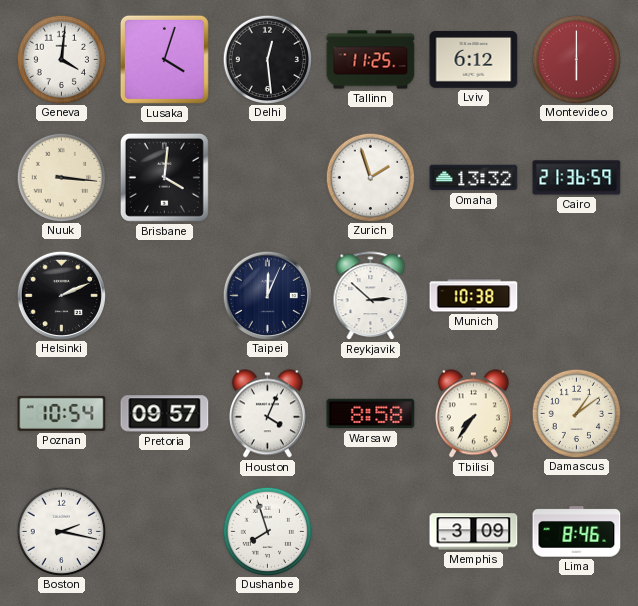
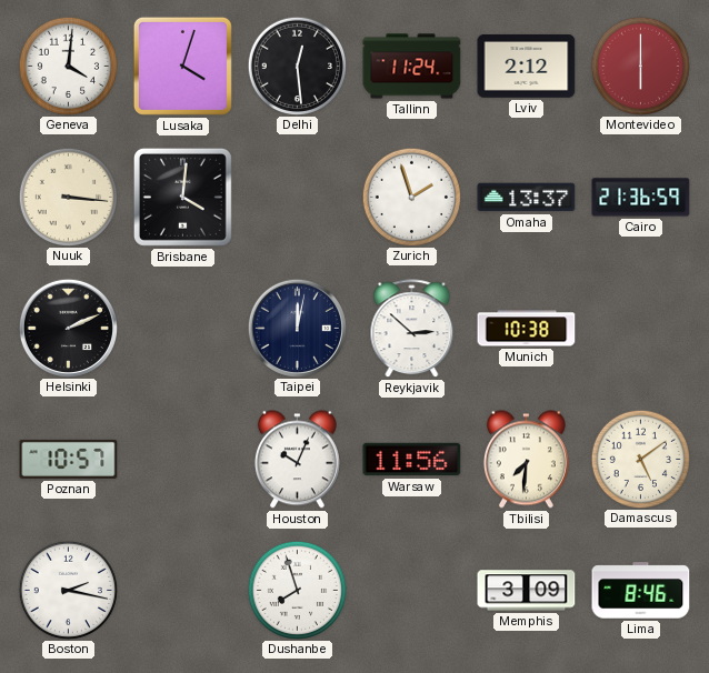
Tallinn: 11:25 -> 11:24 (412, 67)
Lviv: 6:12 -> 2:12 (527, 66)
Omaha: 13:32 -> 13:37 (527, 198)
Taipei: 12:04 -> 12:02 (297, 328)
Poznan: 10:54 -> 10:57 (69, 459)
Pretoria: 09:57 -> none (165, 414)
Houston: 4:04 -> 10:04 (297, 460)
Warsaw: 8:58 -> 11:56 (412, 460)
Tbilisi: 7:36 -> 7:31 (526, 460)
Damascus: 1:09 -> 5:09 (640, 459)
